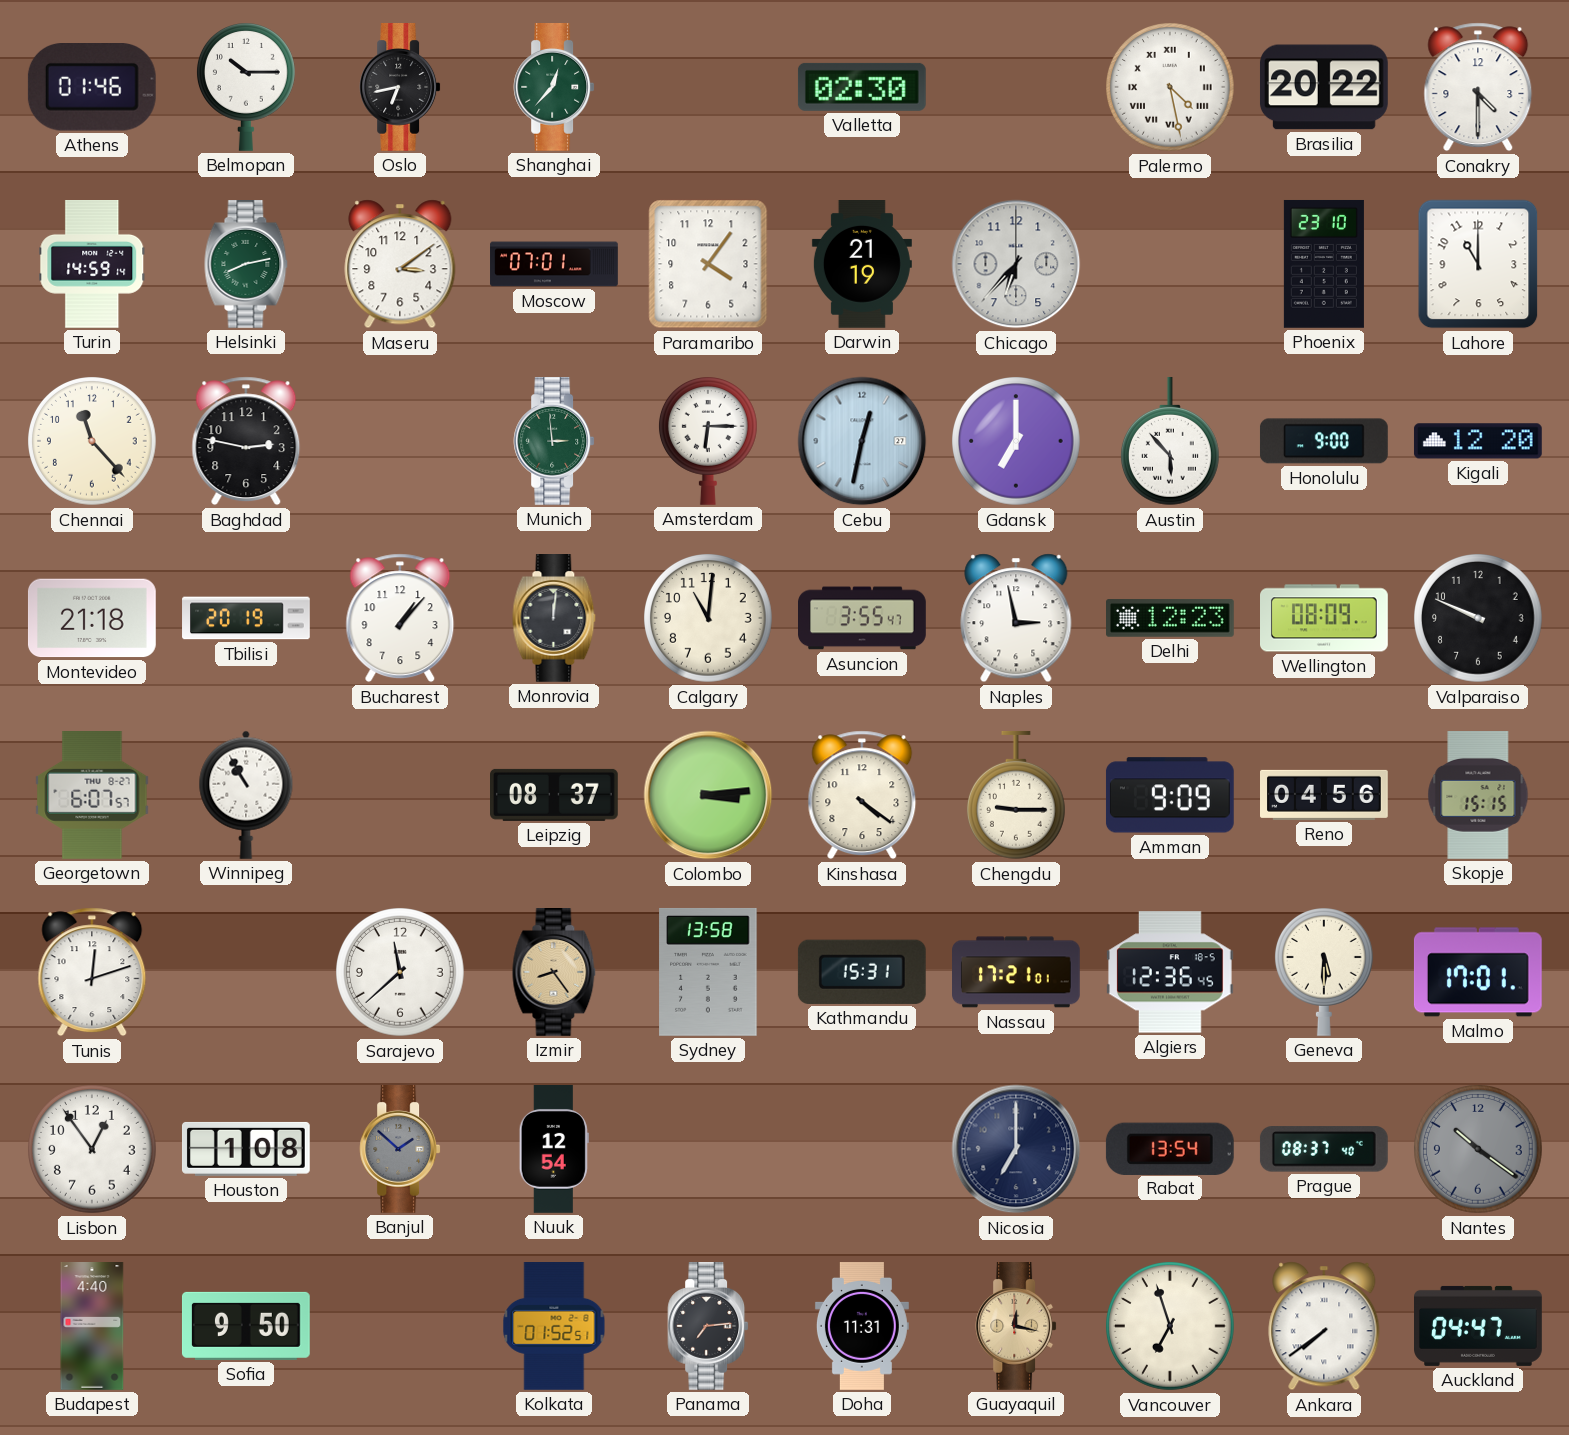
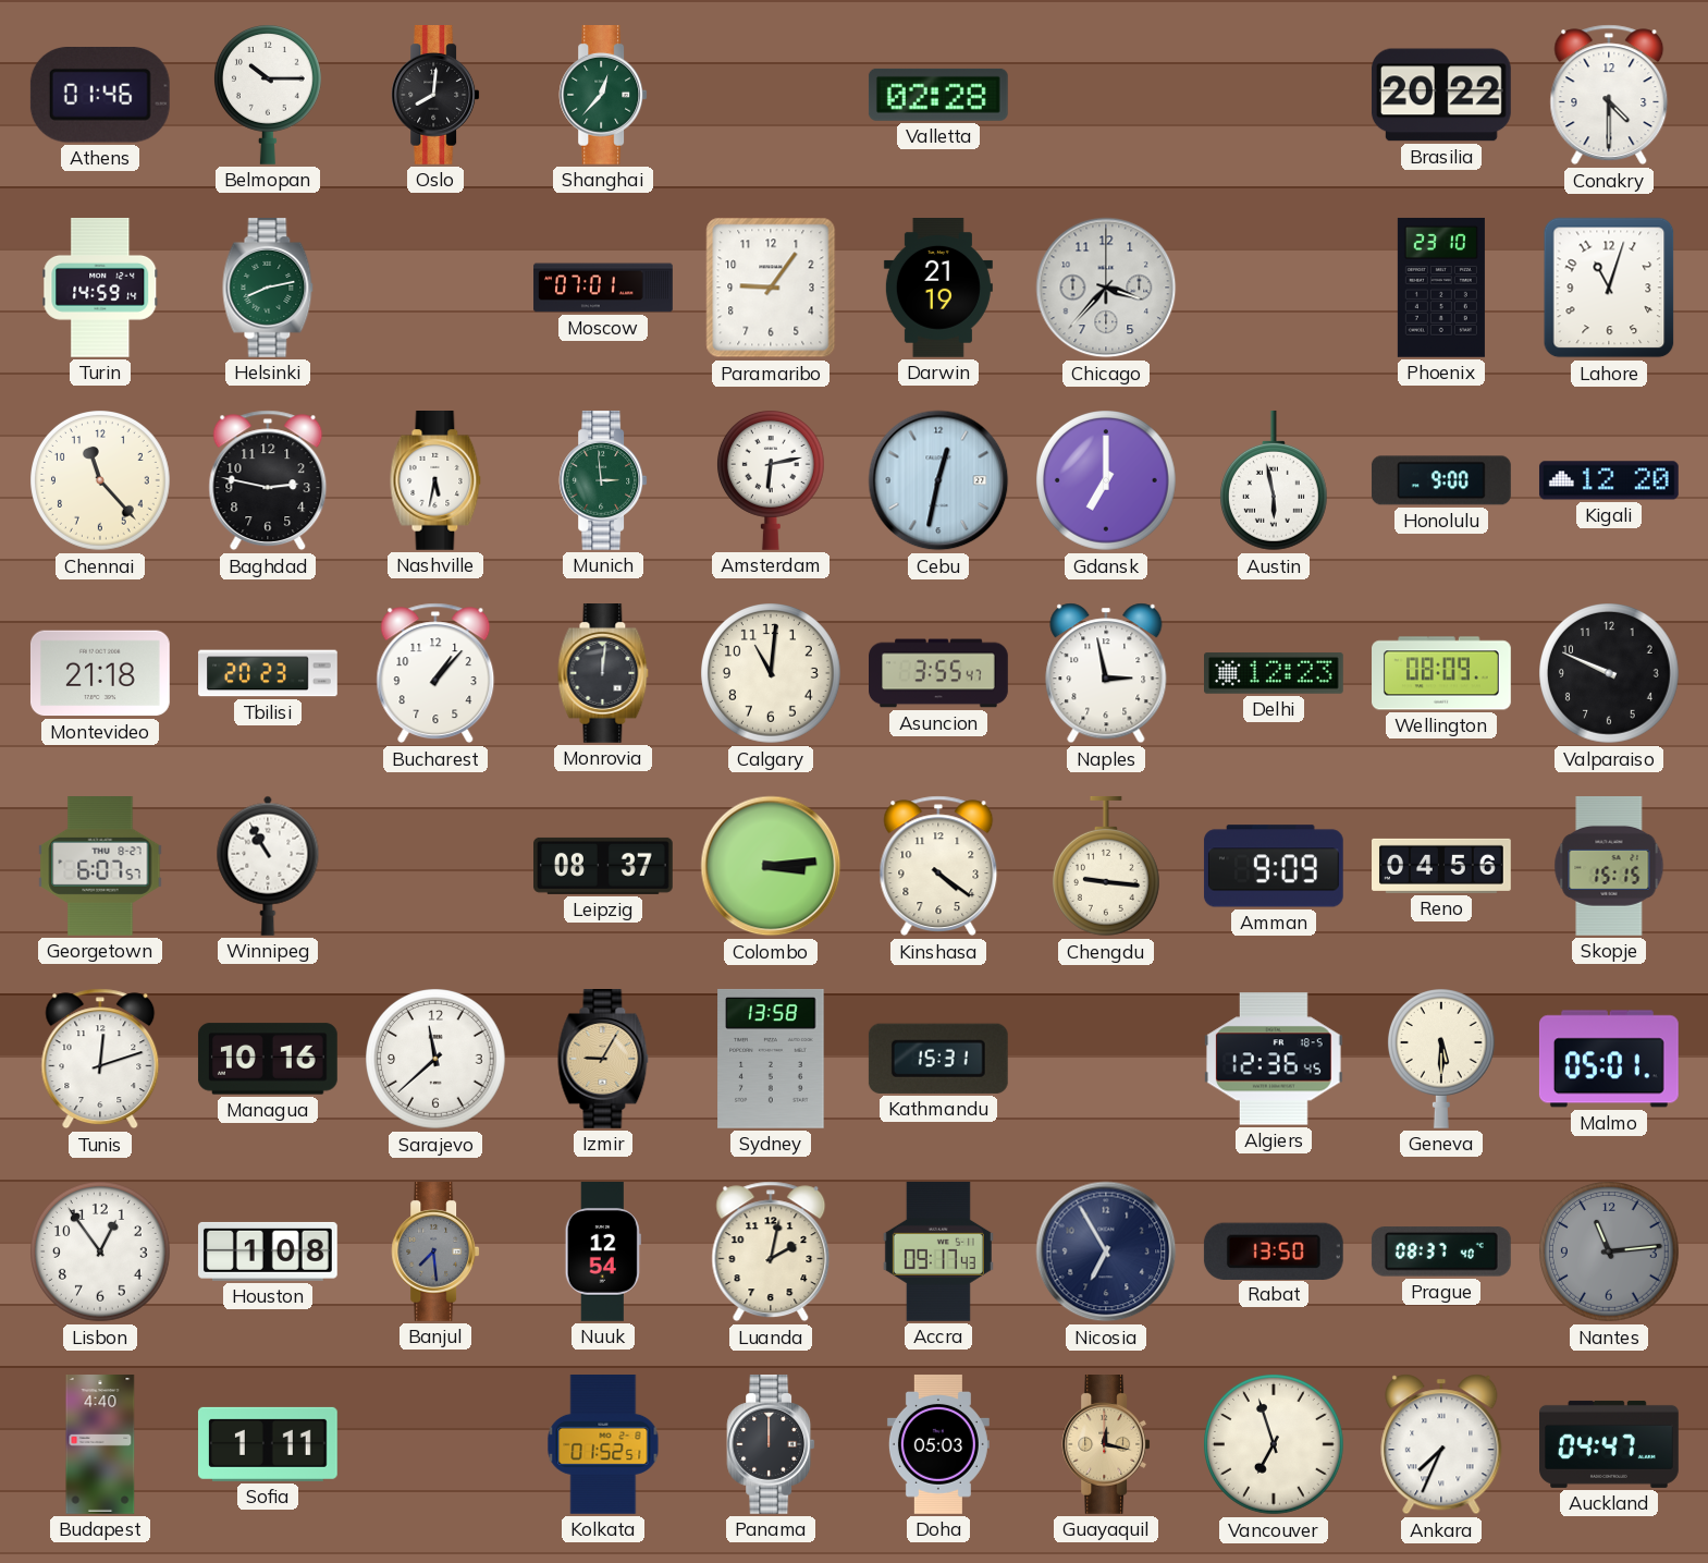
Oslo: 6:43 -> 8:01 (435, 96)
Valletta: 02:30 -> 02:28 (938, 95)
Palermo: 4:28 -> none (1171, 88)
Maseru: 3:09 -> none (400, 264)
Paramaribo: 4:06 -> 9:06 (771, 288)
Chicago: 6:37 -> 3:37 (1106, 288)
Lahore: 11:00 -> 11:03 (1609, 288)
Nashville: none -> 5:32 (435, 481)
Amsterdam: 6:15 -> 6:13 (771, 480)
Austin: 5:53 -> 5:58 (1274, 480)
Tbilisi: 20:19 -> 20:23 (268, 673)
Chengdu: 9:15 -> 9:16 (1106, 866)
Managua: none -> 10:16 (268, 1059)
Izmir: 8:24 -> 9:05 (603, 1060)
Nassau: 17:21 -> none (1017, 972)
Malmo: 17:01 -> 05:01 (1609, 1059)
Banjul: 1:52 -> 7:29 (435, 1253)
Luanda: none -> 2:02 (771, 1251)
Accra: none -> 09:17 (938, 1251)
Nicosia: 7:00 -> 6:55 (1106, 1251)
Rabat: 13:54 -> 13:50 (1274, 1250)
Nantes: 10:21 -> 11:14 (1610, 1253)
Sofia: 9:50 -> 1:11 (268, 1444)
Panama: 7:14 -> 12:00 (771, 1445)
Doha: 11:31 -> 05:03 (938, 1445)
Ankara: 7:39 -> 7:34 (1441, 1444)
